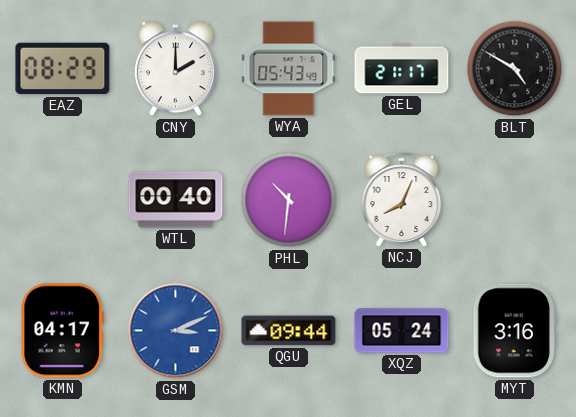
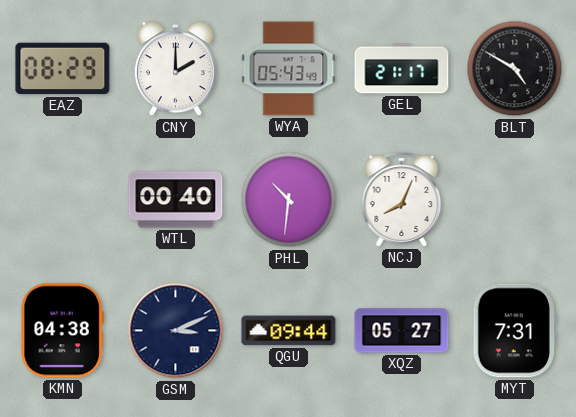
KMN: 04:17 -> 04:38 (62, 331)
GSM dial: blue -> navy (176, 331)
XQZ: 05:24 -> 05:27 (402, 331)
MYT: 3:16 -> 7:31 (514, 331)
